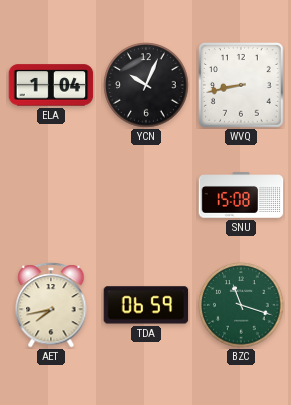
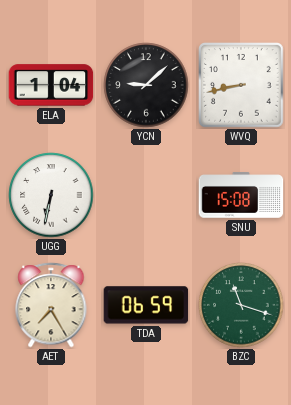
YCN: 10:04 -> 9:08 (146, 85)
UGG: none -> 6:32 (51, 195)
AET: 7:43 -> 7:25 (51, 305)
